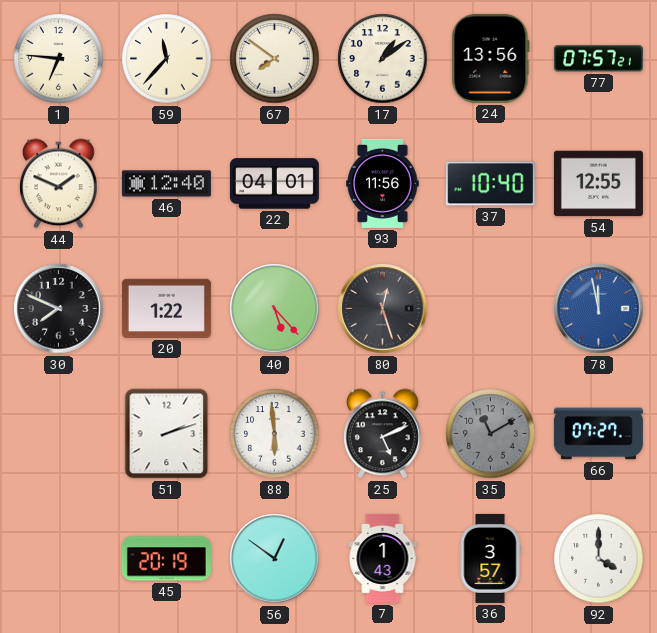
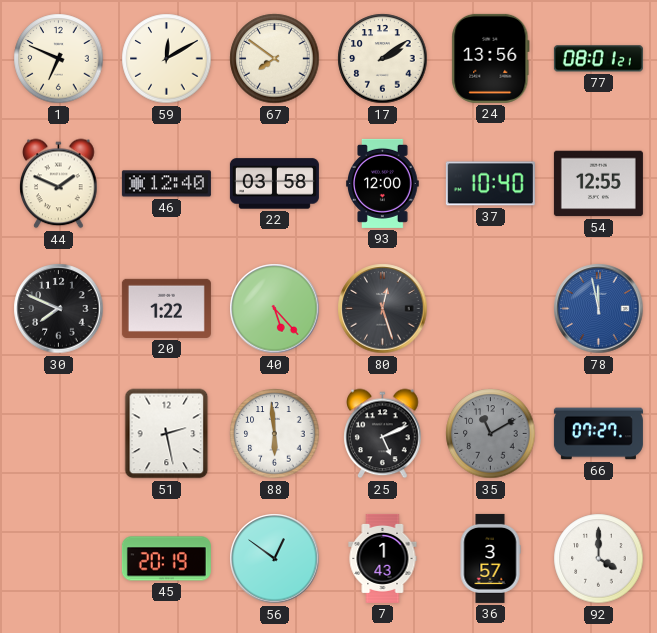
1: 6:46 -> 6:49 (59, 59)
59: 11:37 -> 12:10 (167, 59)
17: 1:09 -> 2:09 (383, 59)
77: 07:57 -> 08:01 (598, 59)
22: 04:01 -> 03:58 (274, 184)
93: 11:56 -> 12:00 (383, 183)
51: 2:12 -> 2:28 (167, 434)
